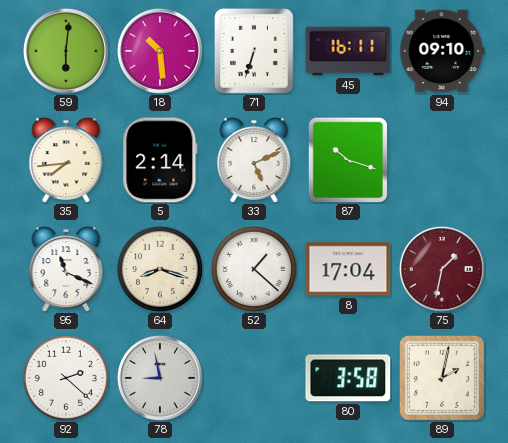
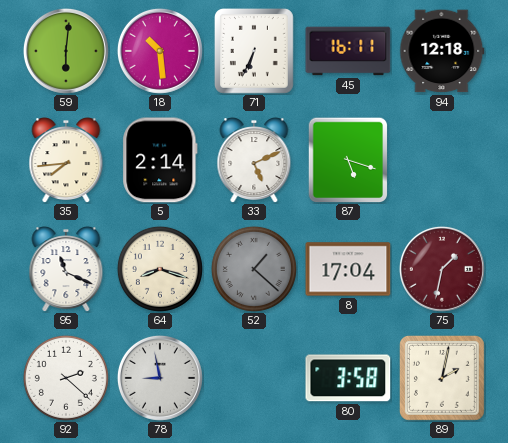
71: 6:33 -> 6:34 (254, 52)
94: 09:10 -> 12:18 (442, 51)
87: 10:18 -> 5:18 (348, 160)
52 dial: white -> grey (254, 269)
